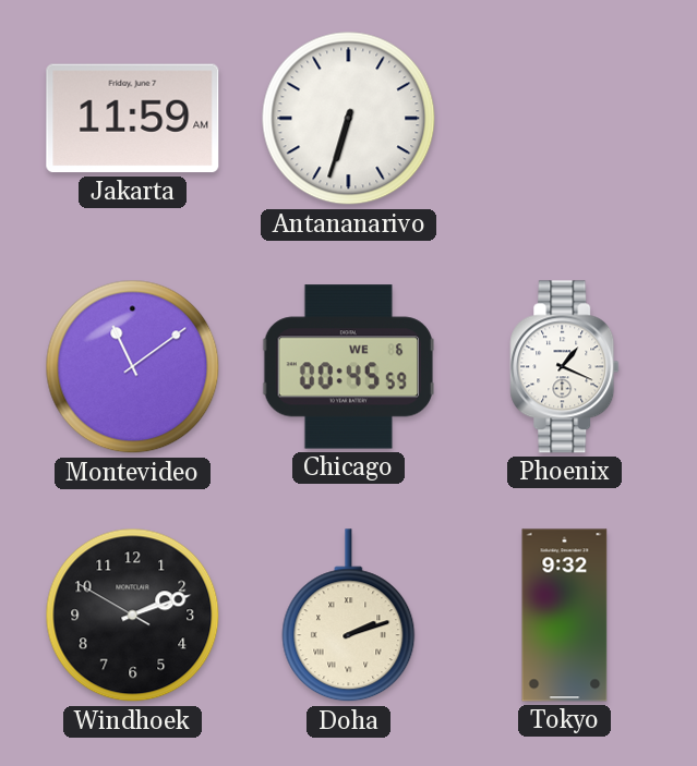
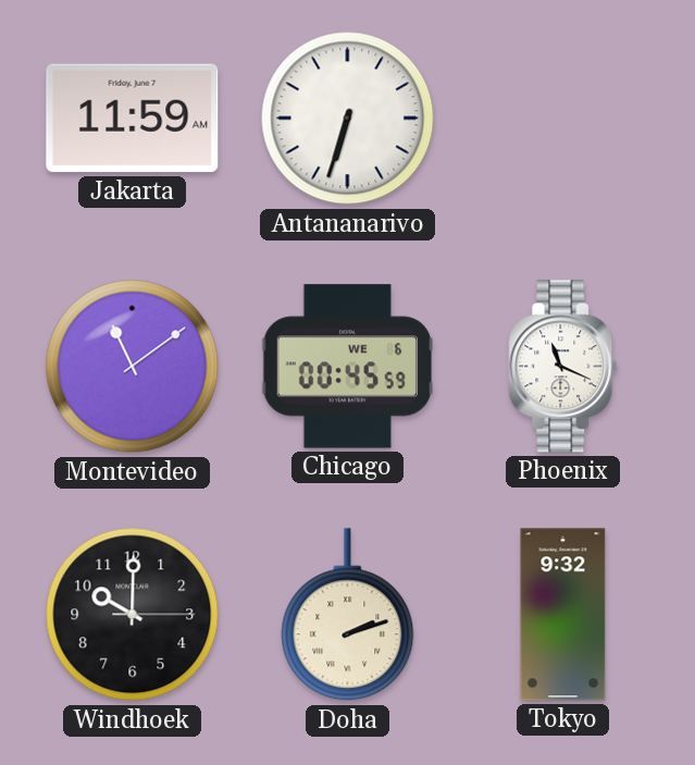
Phoenix: 1:19 -> 11:19 (563, 367)
Windhoek: 2:11 -> 10:00 (133, 615)
